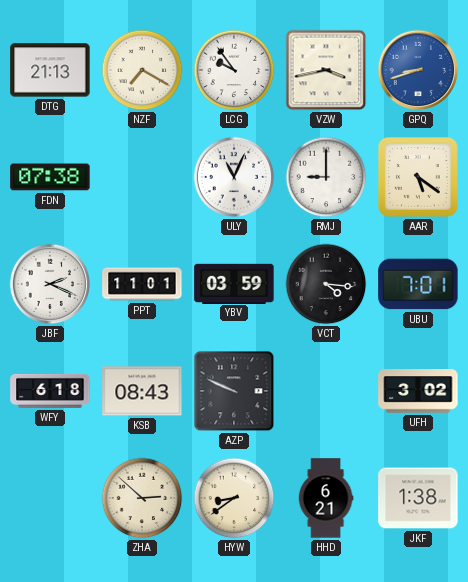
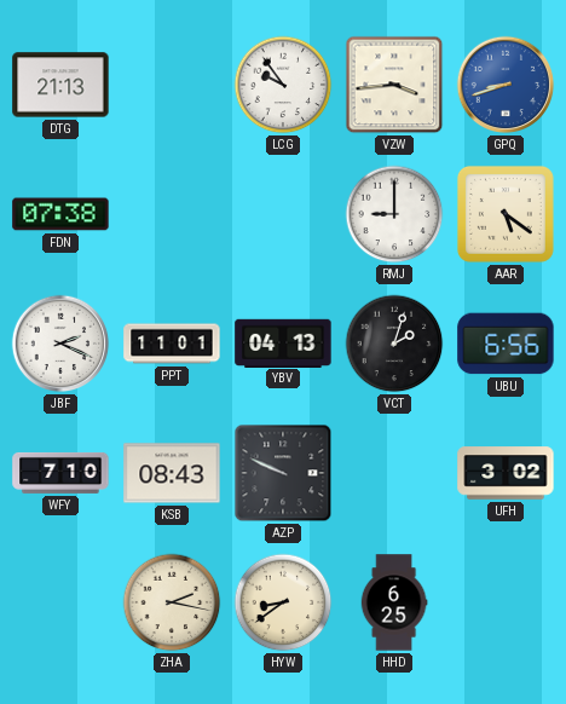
NZF: 7:20 -> none (142, 70)
VZW: 3:43 -> 3:44 (394, 85)
ULY: 11:04 -> none (234, 177)
YBV: 03:59 -> 04:13 (283, 342)
VCT: 4:16 -> 2:03 (394, 344)
UBU: 7:01 -> 6:56 (506, 344)
WFY: 6:18 -> 7:10 (60, 473)
ZHA: 2:52 -> 2:17 (172, 602)
HHD: 6:21 -> 6:25 (394, 602)
JKF: 1:38 -> none (418, 498)
